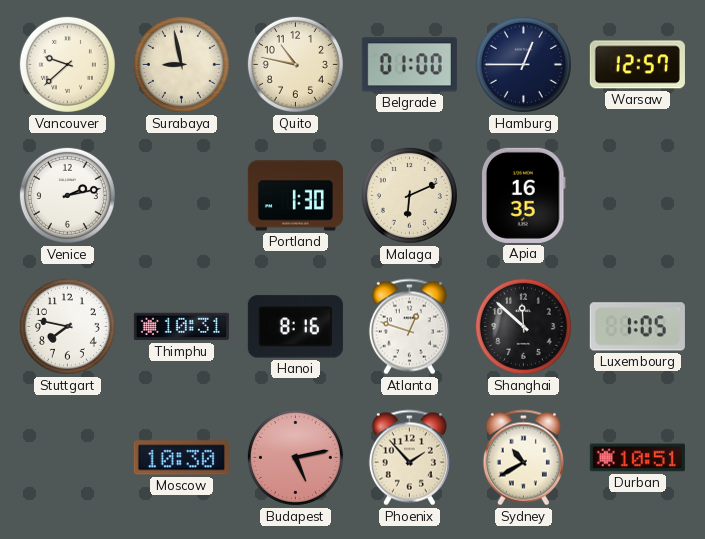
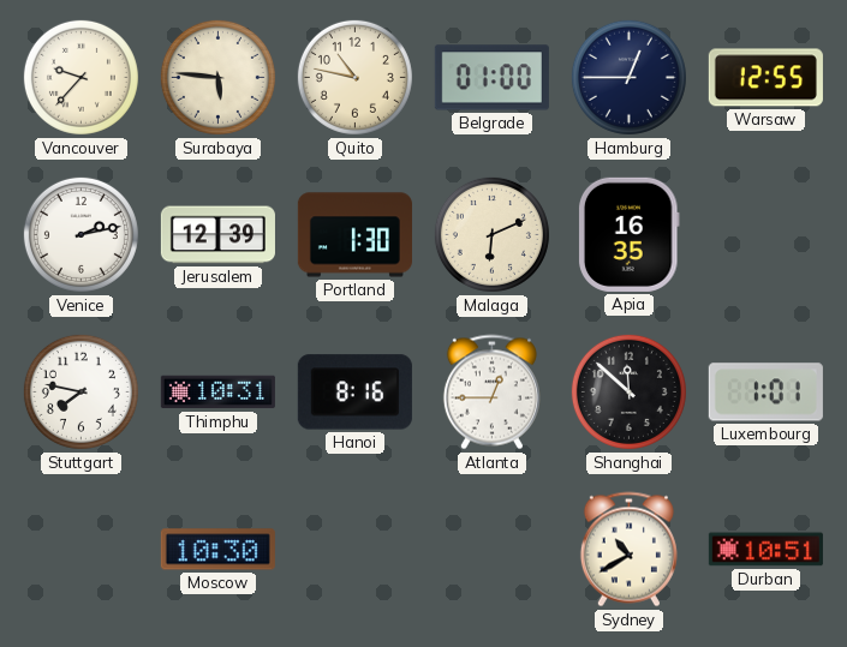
Vancouver: 9:38 -> 9:37 (80, 77)
Surabaya: 8:58 -> 5:46 (217, 77)
Warsaw: 12:57 -> 12:55 (765, 78)
Jerusalem: none -> 12:39 (217, 235)
Atlanta: 12:48 -> 12:45 (491, 393)
Luxembourg: 1:05 -> 1:01 (765, 393)
Budapest: 5:13 -> none (295, 457)
Phoenix: 1:53 -> none (409, 458)
